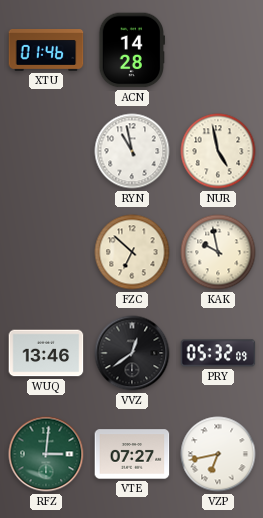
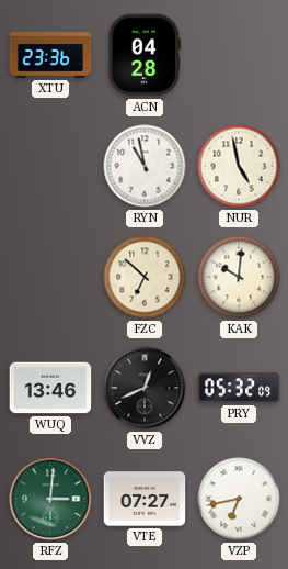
XTU: 01:46 -> 23:36 (50, 56)
ACN: 14:28 -> 04:28 (143, 55)
KAK: 9:58 -> 10:01 (239, 277)
VVZ: 12:39 -> 12:41 (145, 388)
